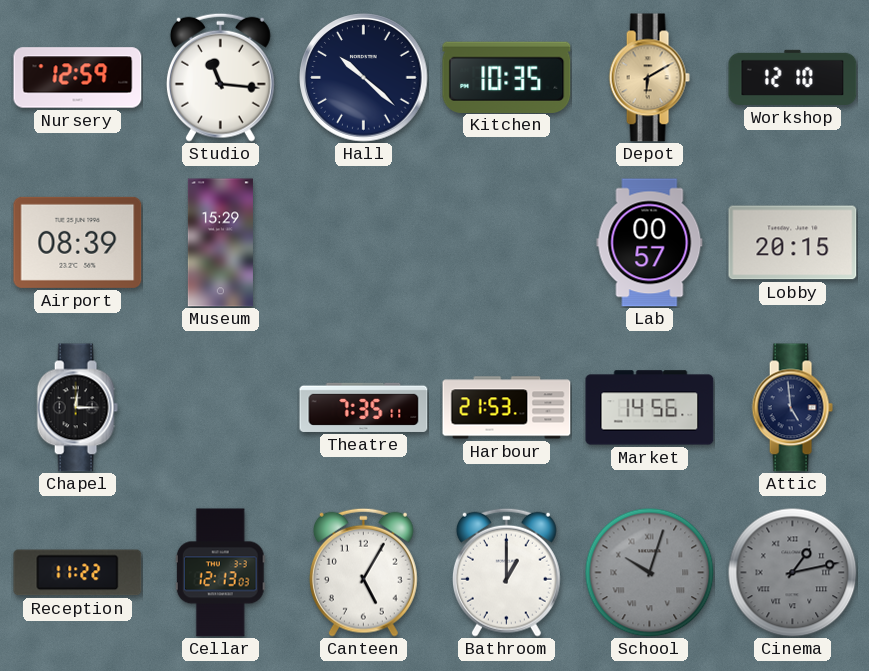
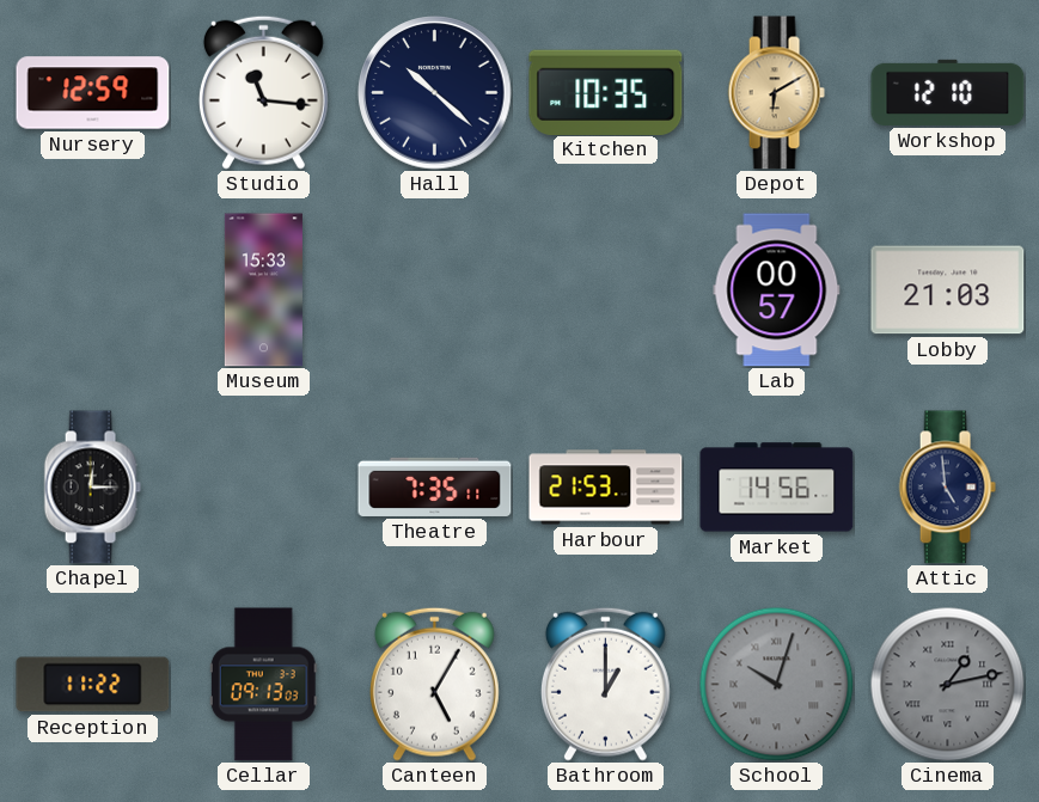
Airport: 08:39 -> none (78, 242)
Museum: 15:29 -> 15:33 (263, 290)
Lobby: 20:15 -> 21:03 (948, 290)
Cellar: 12:13 -> 09:13 (263, 685)
